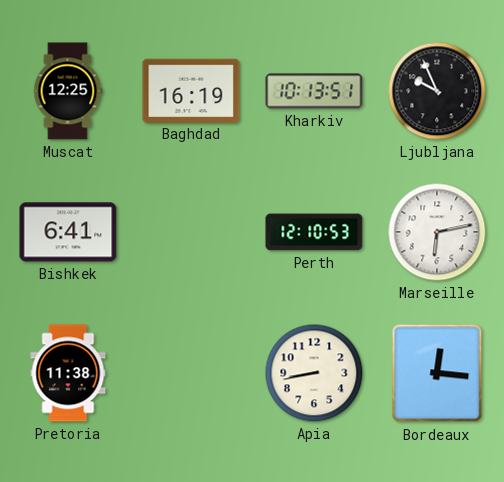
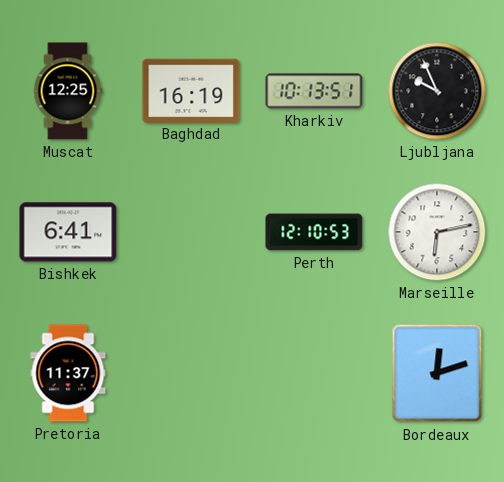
Pretoria: 11:38 -> 11:37 (68, 373)
Apia: 8:43 -> none (314, 373)
Bordeaux: 12:16 -> 12:12 (437, 373)
